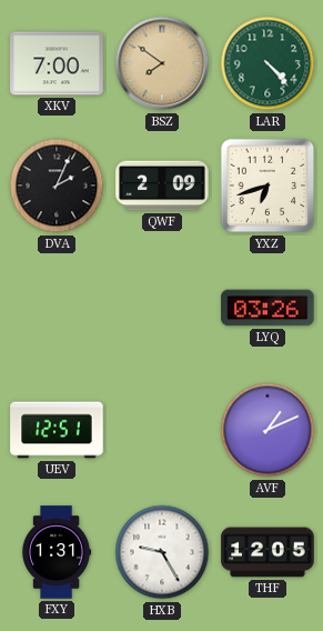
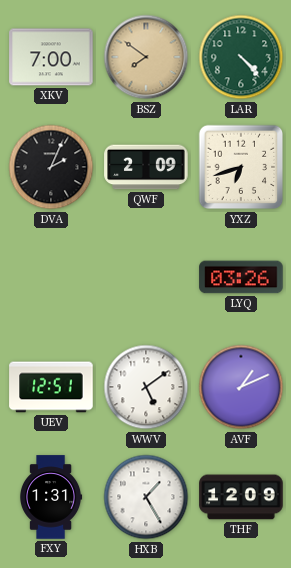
WWV: none -> 5:09 (146, 387)
HXB: 9:25 -> 1:25 (146, 497)
THF: 12:05 -> 12:09 (241, 497)
